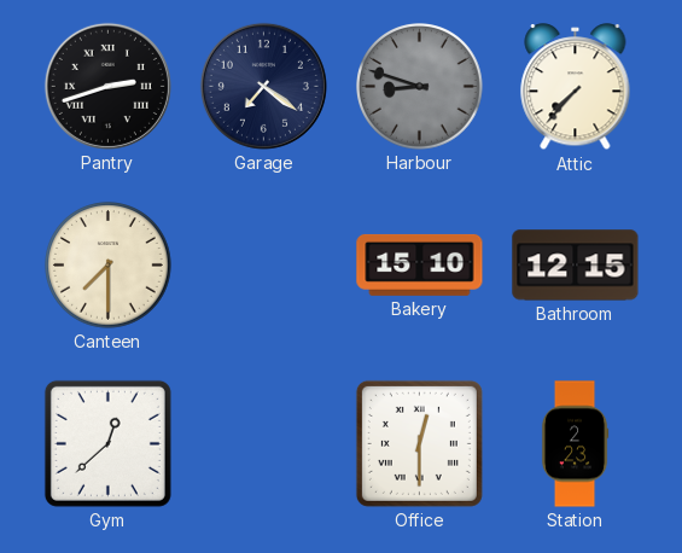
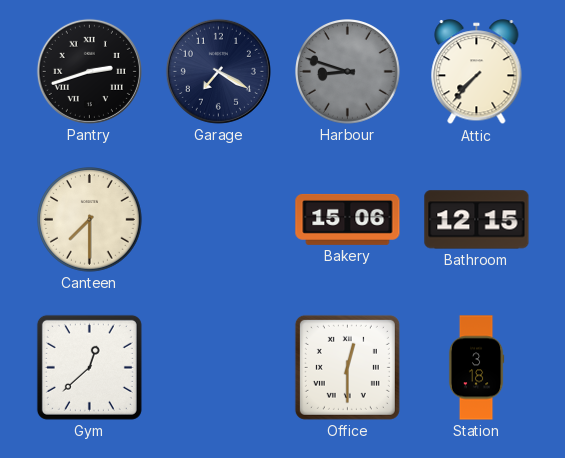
Garage: 7:21 -> 7:20 (218, 71)
Bakery: 15:10 -> 15:06 (348, 219)
Station: 2:23 -> 3:18 (476, 368)
